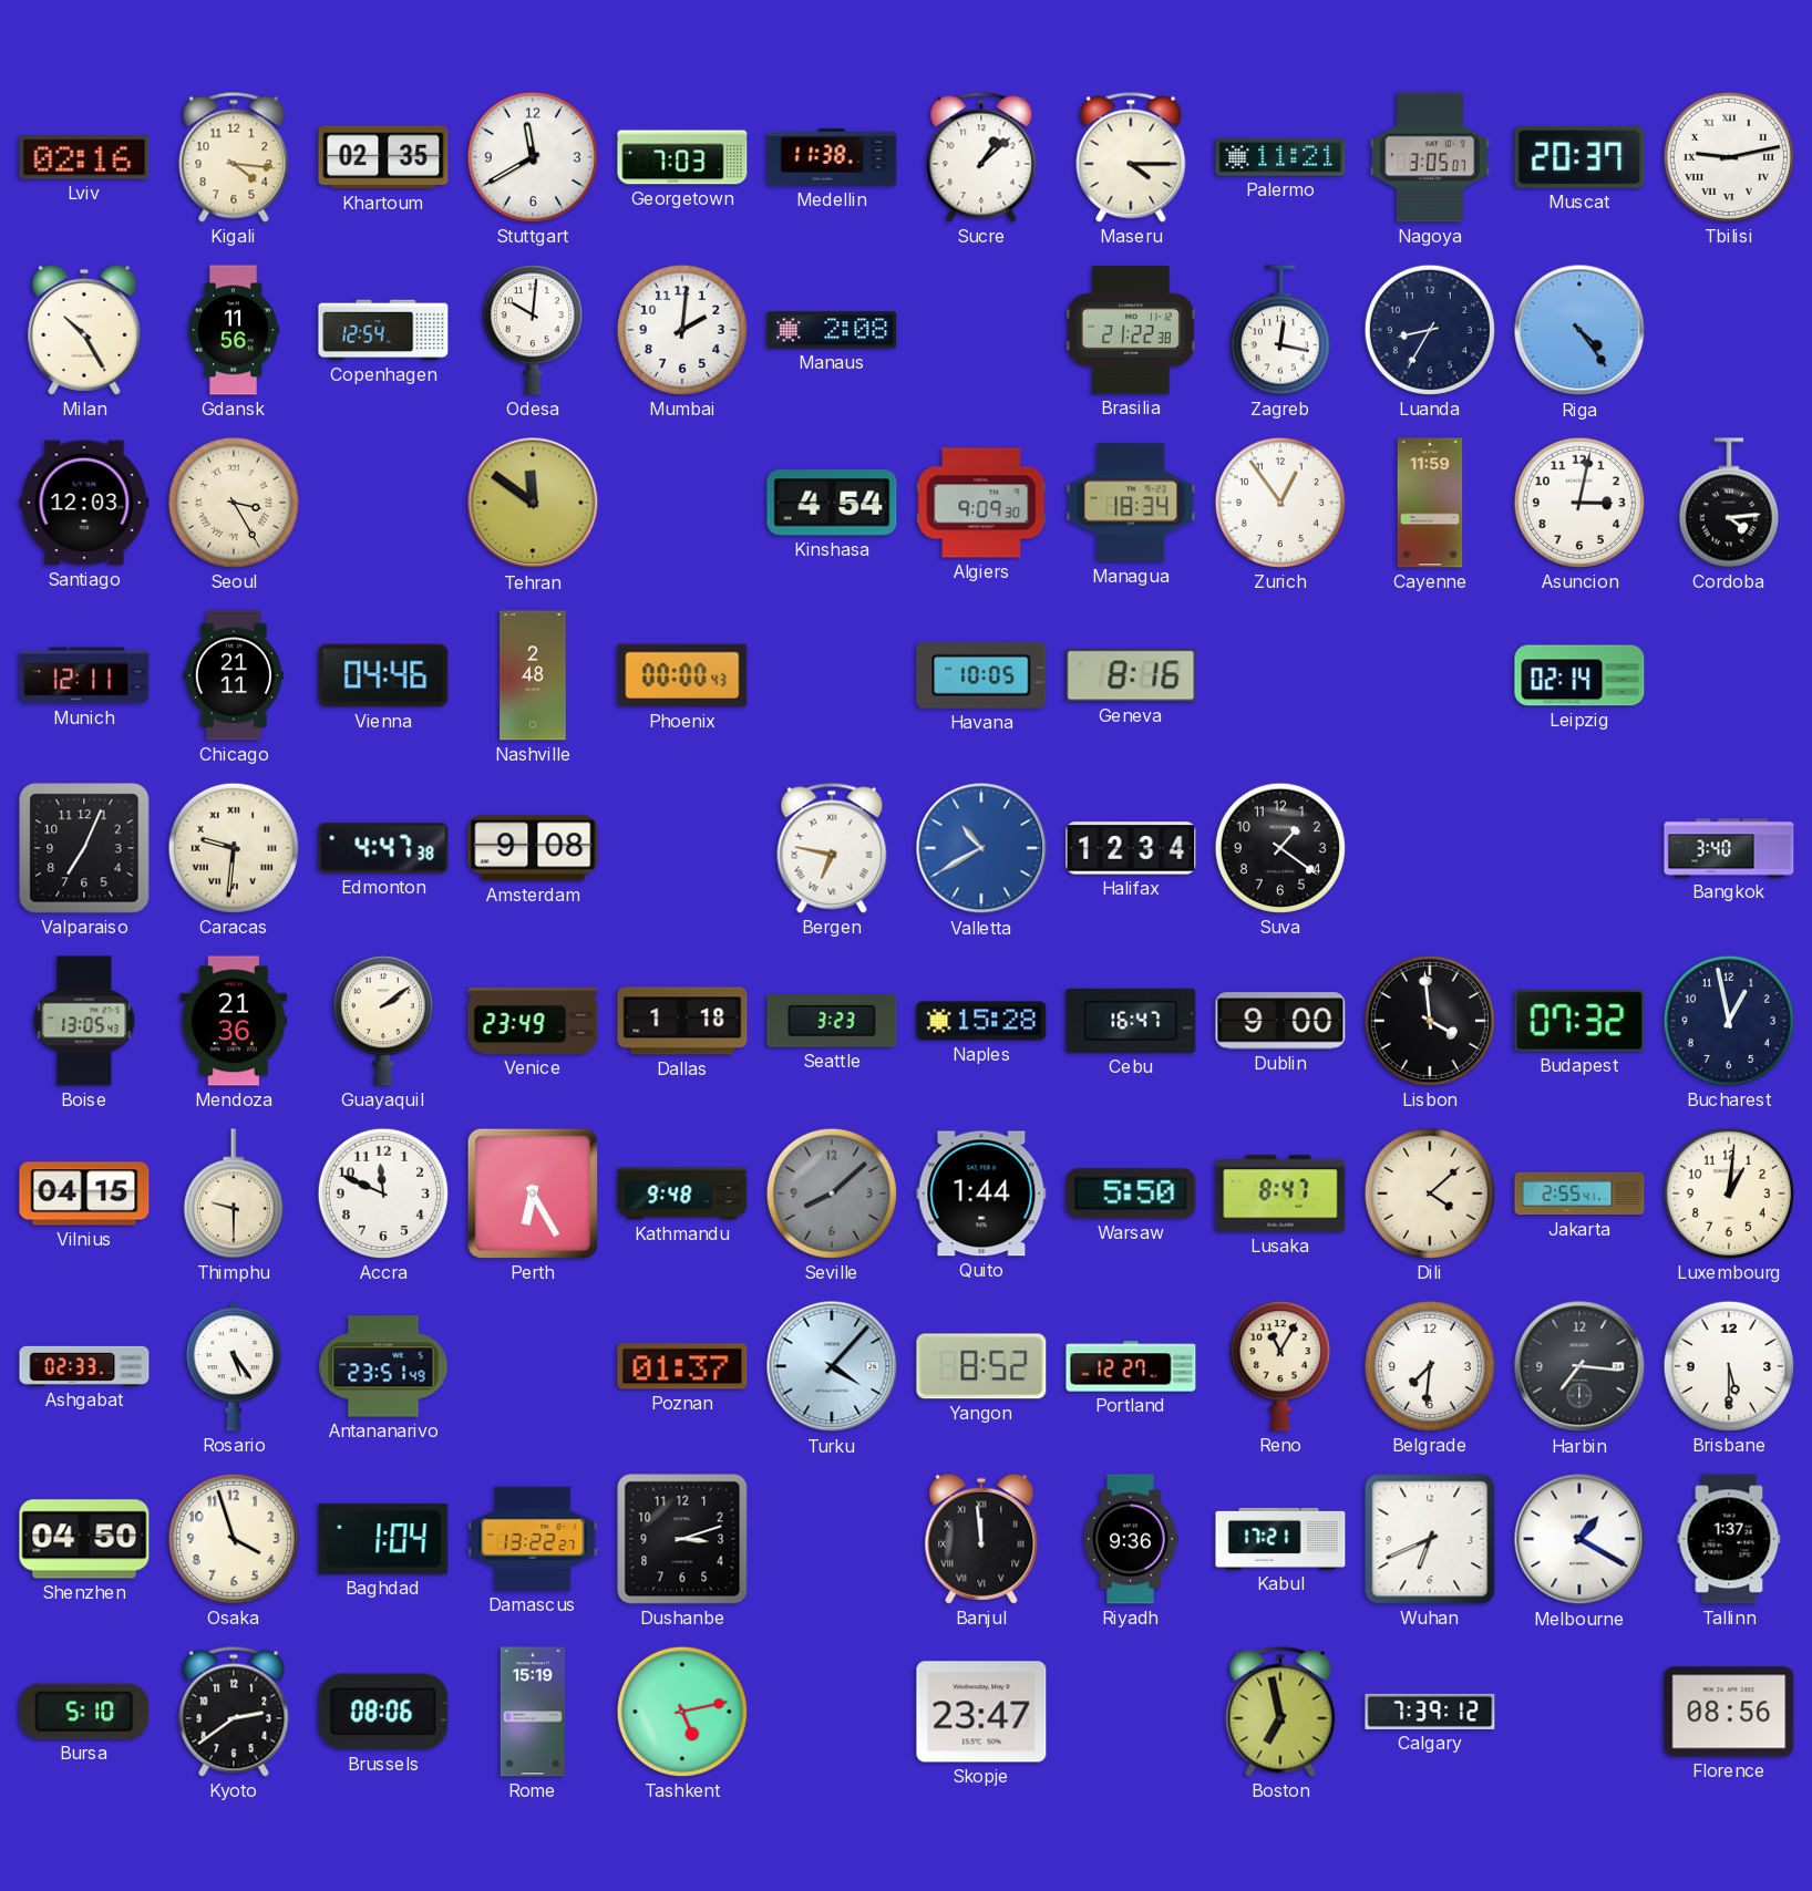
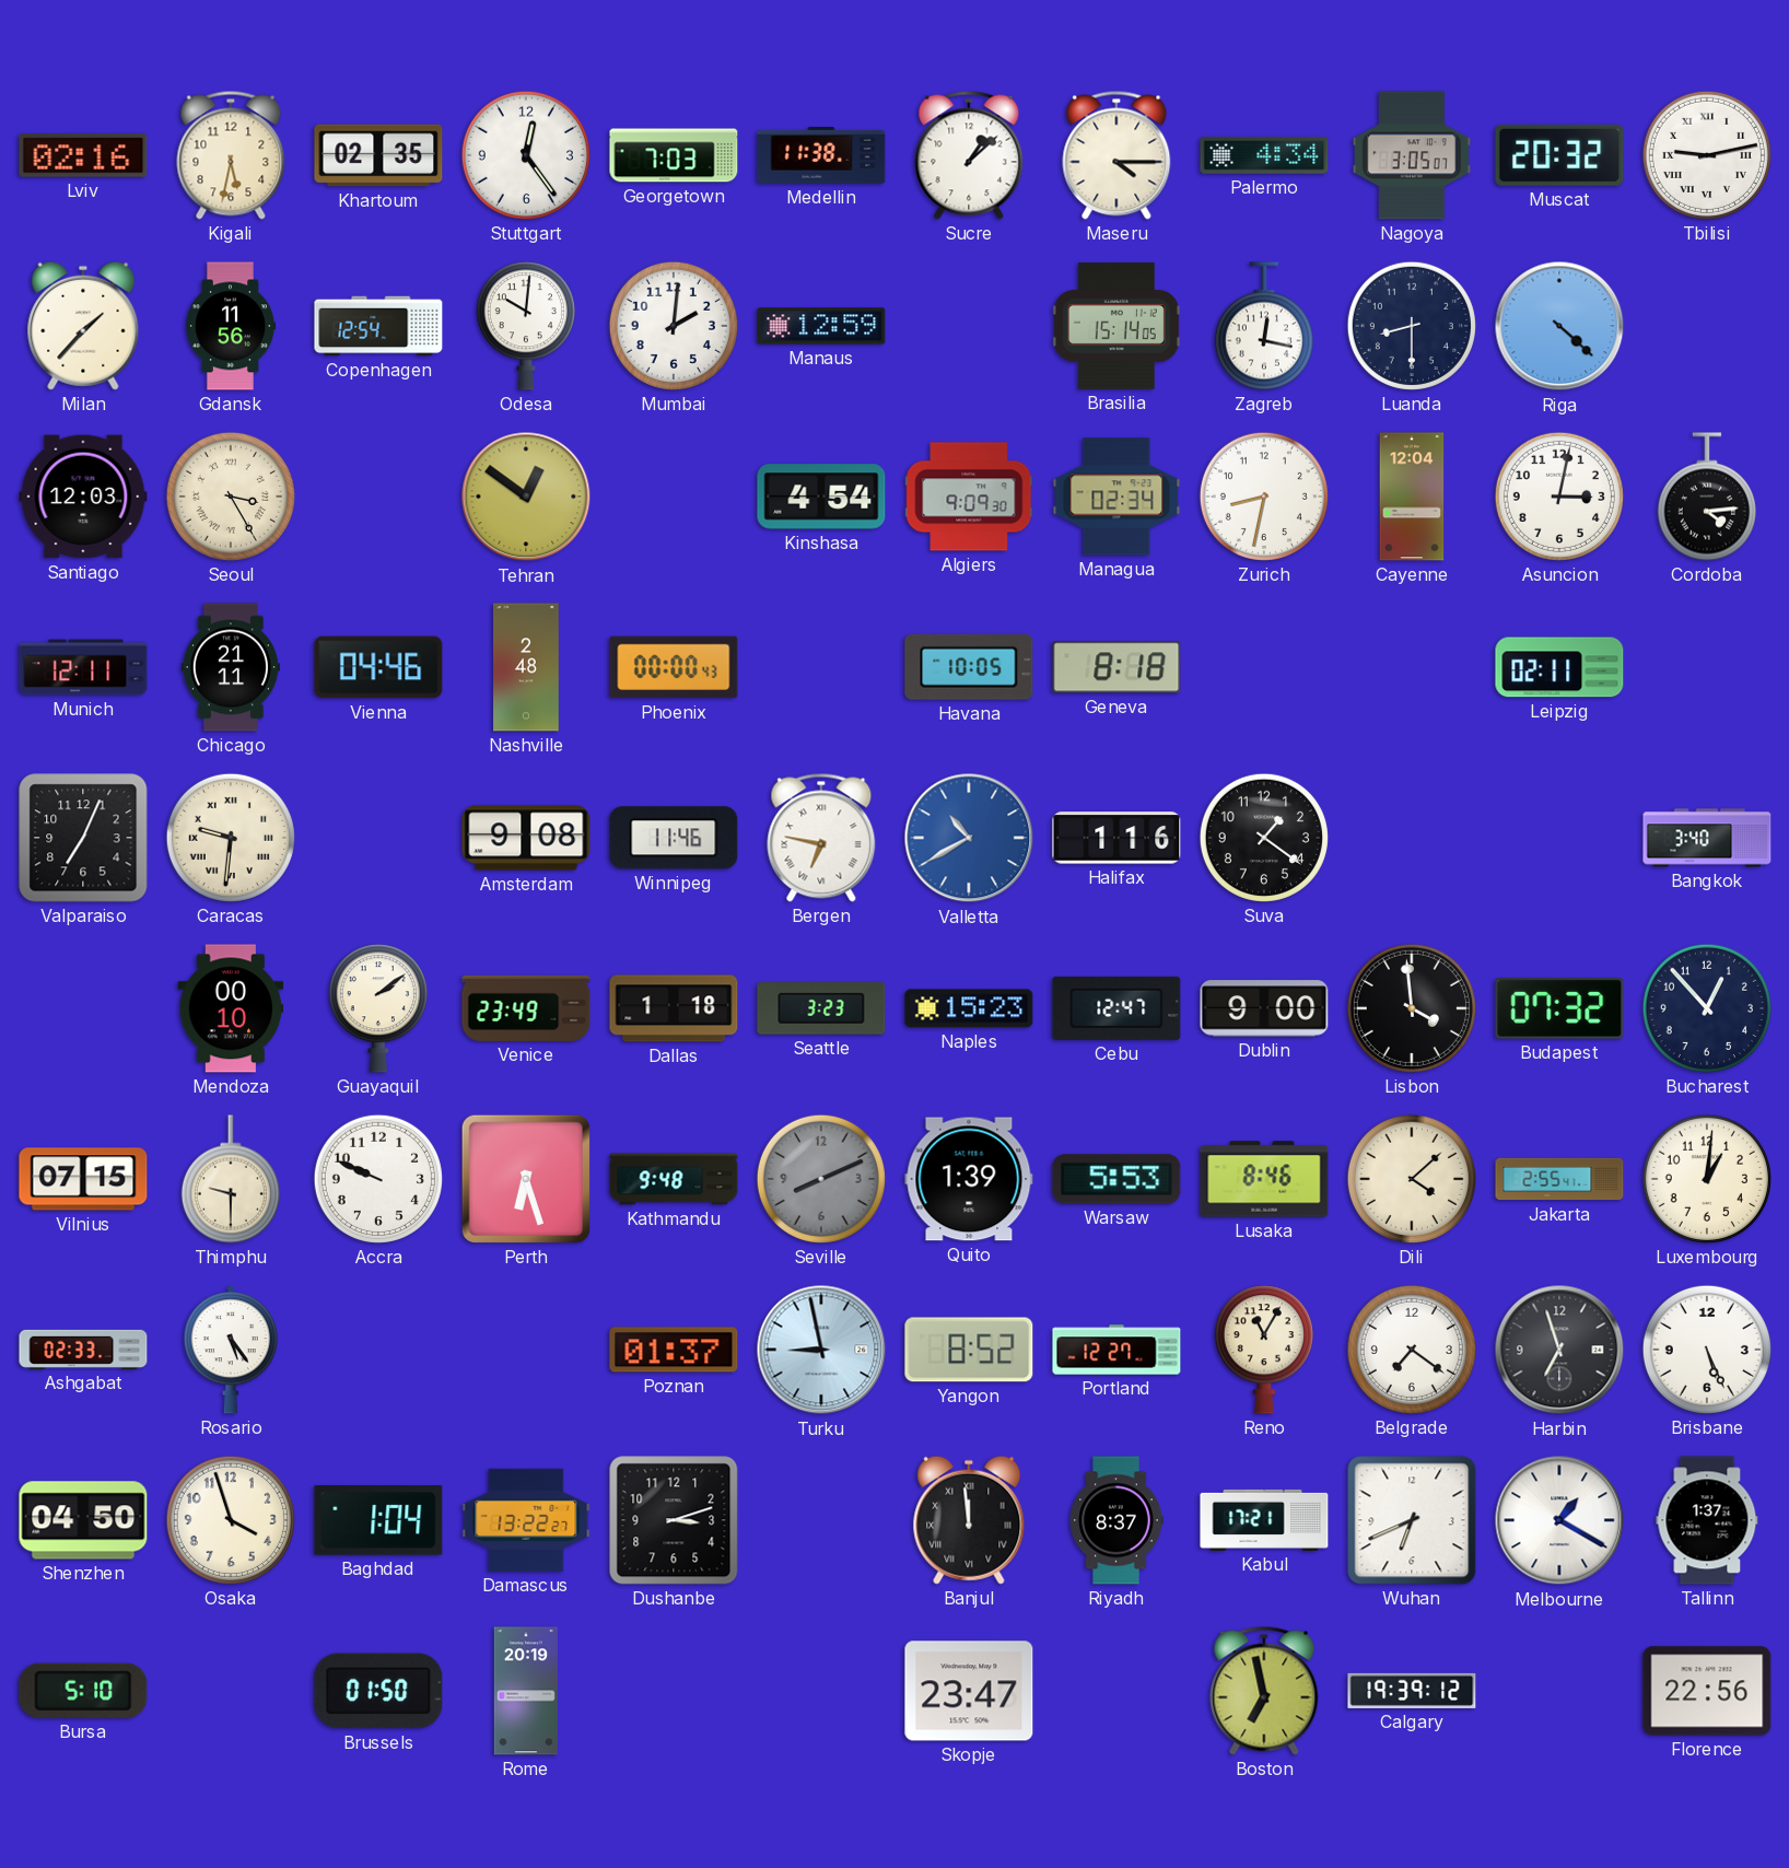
Kigali: 4:16 -> 5:32 (231, 155)
Stuttgart: 11:40 -> 12:24 (526, 155)
Palermo: 11:21 -> 4:34 (1264, 155)
Muscat: 20:37 -> 20:32 (1559, 155)
Milan: 10:25 -> 1:37 (83, 326)
Manaus: 2:08 -> 12:59 (821, 326)
Brasilia: 21:22 -> 15:14 (1116, 326)
Luanda: 8:35 -> 8:30 (1412, 326)
Riga: 4:24 -> 4:22 (1559, 326)
Tehran: 11:51 -> 12:51 (526, 497)
Managua: 18:34 -> 02:34 (1116, 497)
Zurich: 12:54 -> 8:32 (1264, 497)
Cayenne: 11:59 -> 12:04 (1412, 497)
Geneva: 8:16 -> 8:18 (1116, 667)
Leipzig: 02:14 -> 02:11 (1559, 667)
Edmonton: 4:47 -> none (383, 848)
Winnipeg: none -> 11:46 (674, 838)
Halifax: 12:34 -> 1:16 (1116, 838)
Boise: 13:05 -> none (84, 1021)
Mendoza: 21:36 -> 00:10 (231, 1008)
Naples: 15:28 -> 15:23 (969, 1008)
Cebu: 16:47 -> 12:47 (1116, 1008)
Bucharest: 12:58 -> 12:53 (1707, 1008)
Vilnius: 04:15 -> 07:15 (83, 1179)
Accra: 11:49 -> 9:49 (378, 1179)
Perth: 6:25 -> 6:27 (526, 1179)
Seville: 8:08 -> 8:11 (821, 1179)
Quito: 1:44 -> 1:39 (969, 1179)
Warsaw: 5:50 -> 5:53 (1116, 1179)
Lusaka: 8:47 -> 8:46 (1264, 1179)
Antananarivo: 23:51 -> none (383, 1366)
Turku: 4:07 -> 8:58 (821, 1350)
Belgrade: 7:31 -> 7:21 (1412, 1350)
Harbin: 7:16 -> 6:57 (1559, 1350)
Brisbane: 5:30 -> 5:26 (1707, 1350)
Riyadh: 9:36 -> 8:37 (1116, 1520)
Kyoto: 2:39 -> none (234, 1712)
Brussels: 08:06 -> 01:50 (378, 1691)
Rome: 15:19 -> 20:19 (526, 1691)
Tashkent: 5:13 -> none (682, 1712)
Calgary: 7:39 -> 19:39 (1412, 1691)
Florence: 08:56 -> 22:56 (1707, 1691)
